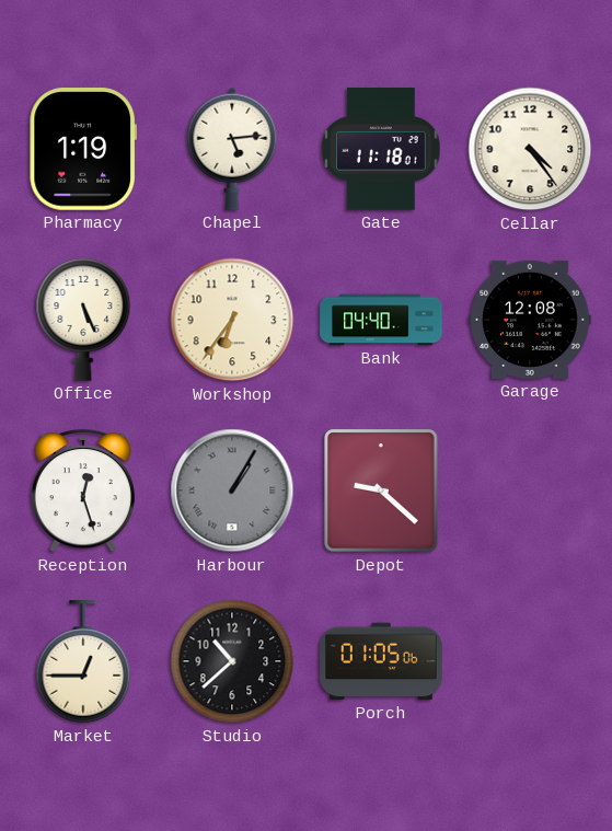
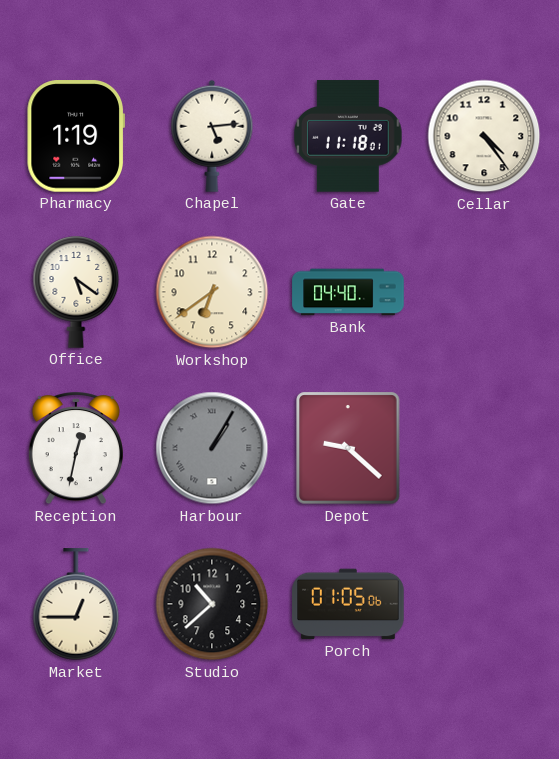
Office: 5:26 -> 5:21 (76, 292)
Workshop: 6:36 -> 6:39 (212, 292)
Garage: 12:08 -> none (530, 320)
Reception: 12:27 -> 12:32 (76, 449)
